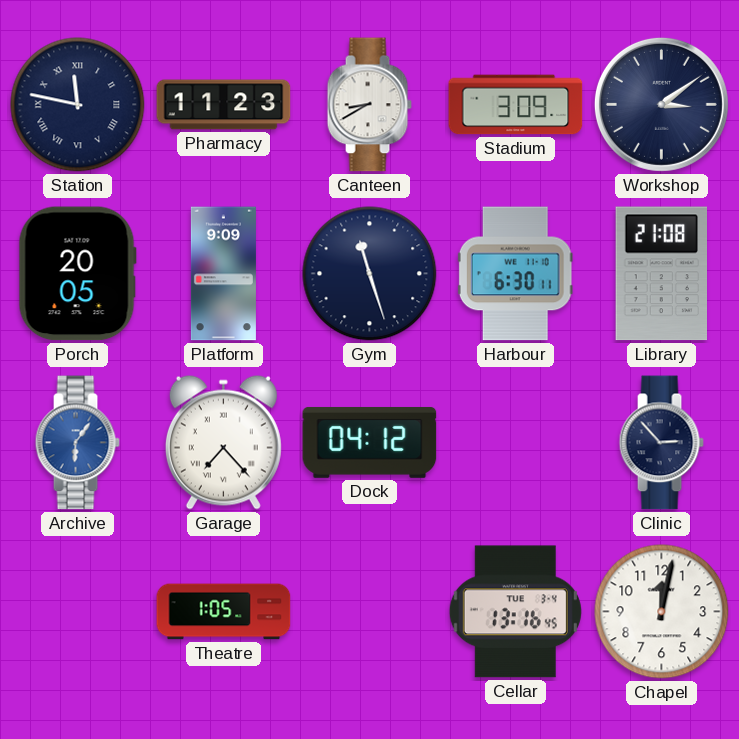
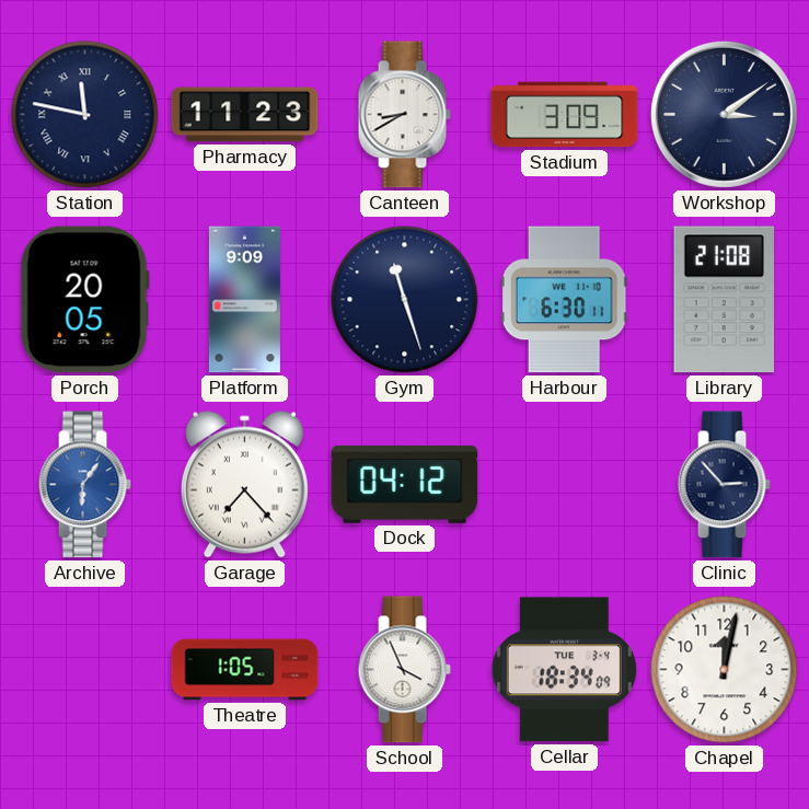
School: none -> 3:56 (404, 670)
Cellar: 13:16 -> 18:34 (564, 670)
